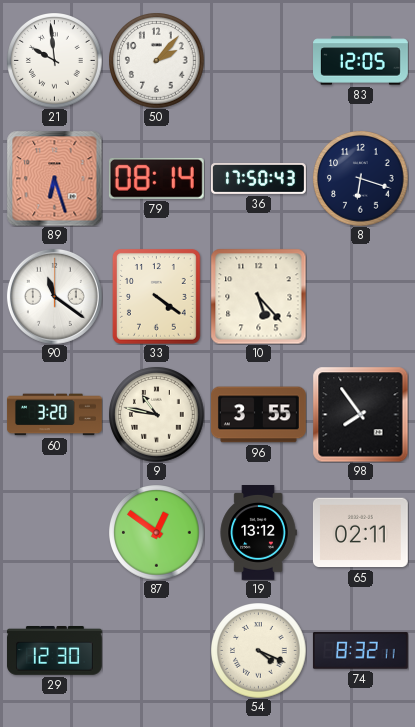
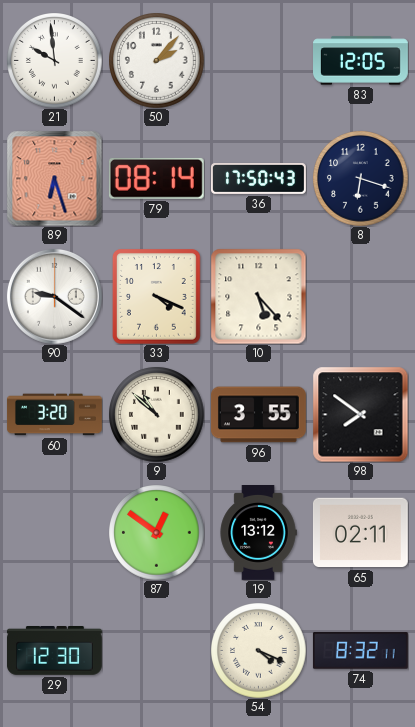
90: 11:21 -> 9:21 (54, 296)
33: 4:21 -> 4:19 (157, 297)
9: 10:47 -> 10:52 (156, 414)
98: 7:54 -> 7:51 (360, 414)
